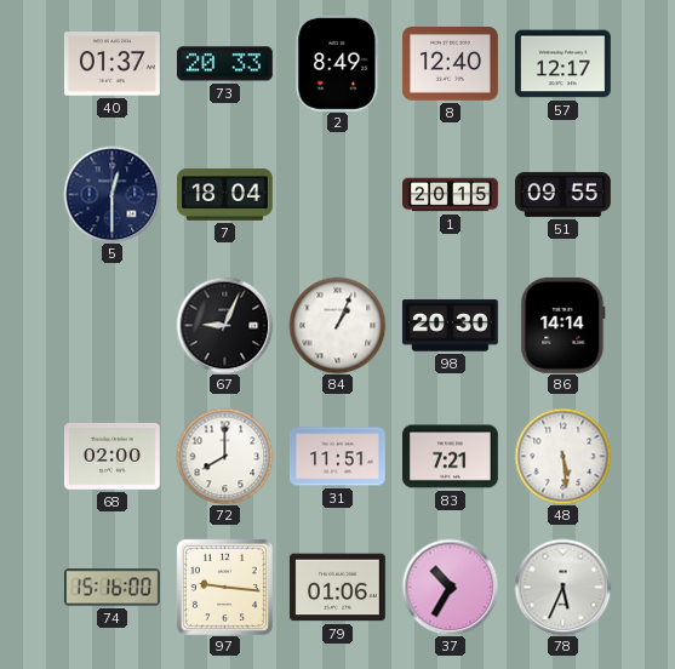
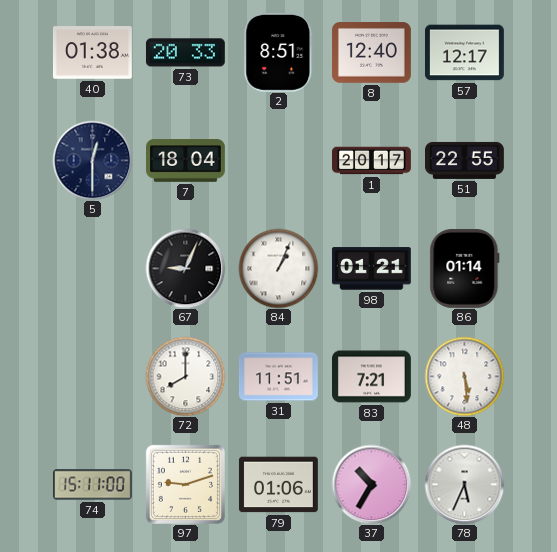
40: 01:37 -> 01:38 (92, 53)
2: 8:49 -> 8:51 (279, 52)
1: 20:15 -> 20:17 (372, 161)
51: 09:55 -> 22:55 (465, 160)
98: 20:30 -> 01:21 (371, 269)
86: 14:14 -> 01:14 (465, 268)
68: 02:00 -> none (111, 457)
74: 15:16 -> 15:11 (93, 485)
97: 9:16 -> 9:12 (185, 484)
